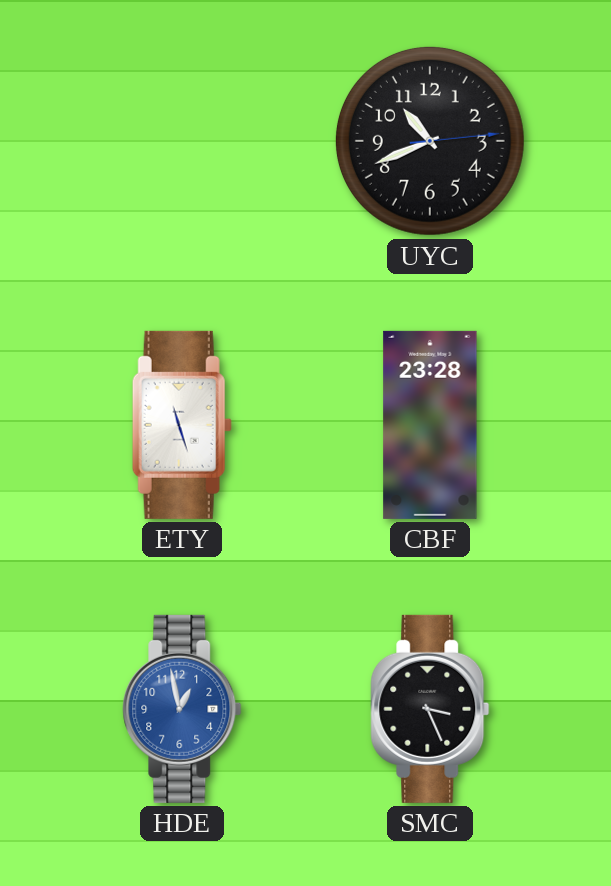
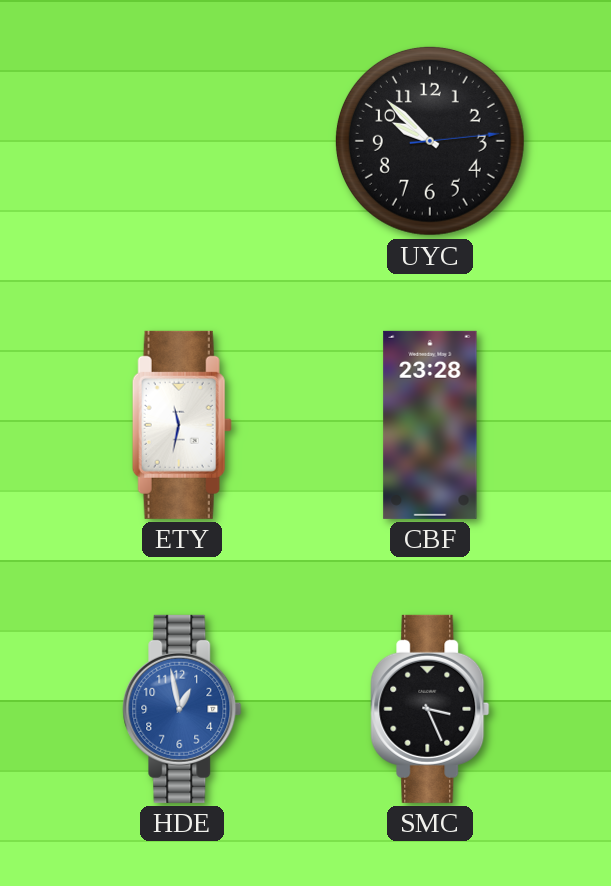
UYC: 10:41 -> 9:52 (430, 141)
ETY: 11:27 -> 11:32 (182, 425)
